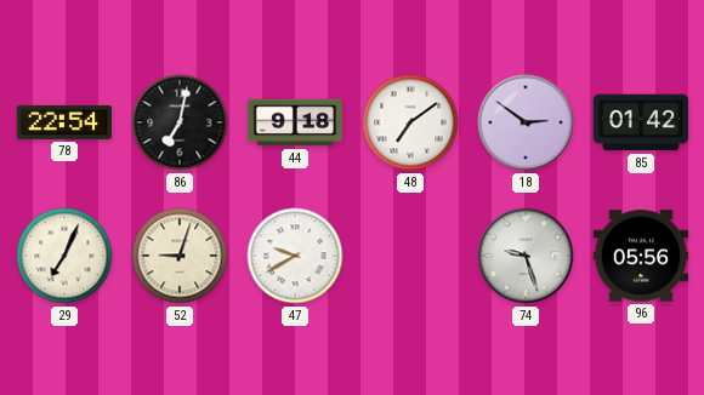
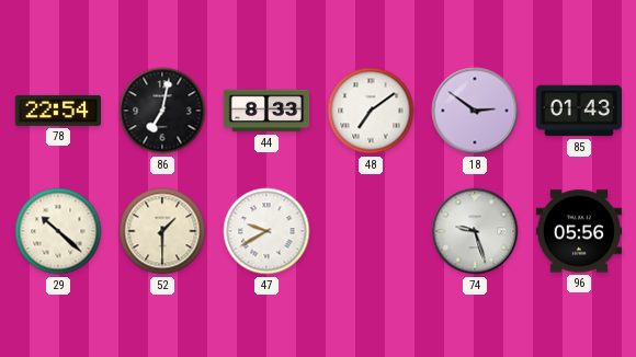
44: 9:18 -> 8:33 (266, 111)
85: 01:42 -> 01:43 (579, 111)
29: 7:04 -> 10:22 (58, 231)
52: 9:03 -> 1:30 (162, 231)
